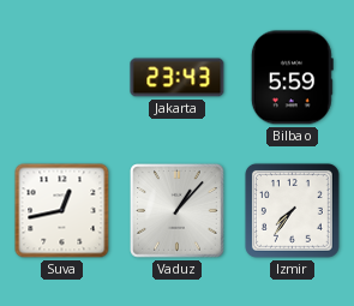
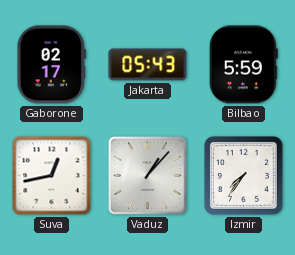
Gaborone: none -> 02:17 (51, 65)
Jakarta: 23:43 -> 05:43 (148, 65)
